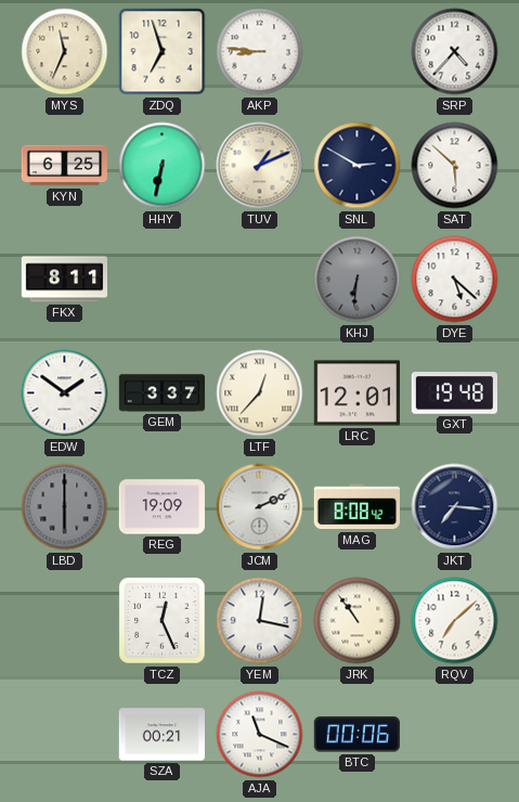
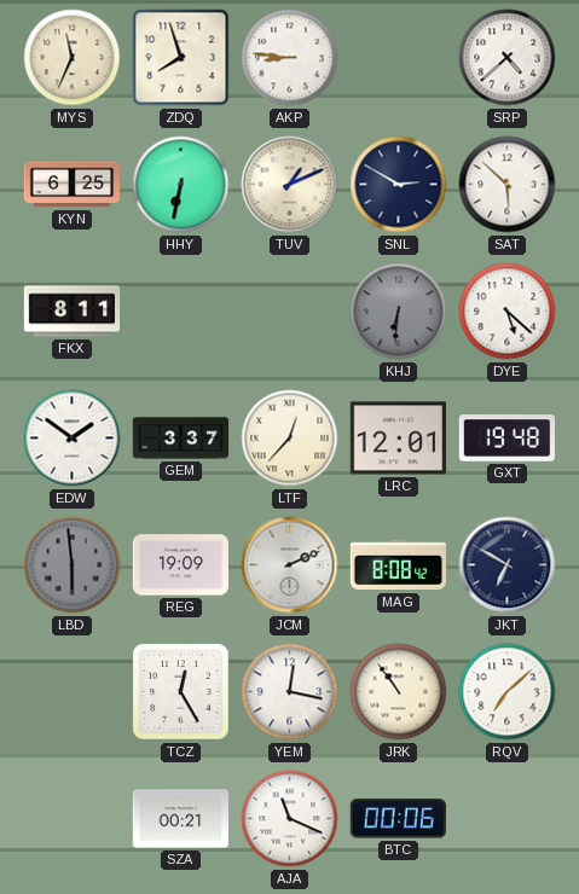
ZDQ: 6:57 -> 7:57 (181, 58)
SRP: 4:37 -> 4:38 (508, 58)
LBD: 6:00 -> 5:59 (73, 565)
JKT: 7:16 -> 6:50 (508, 565)
TCZ: 12:26 -> 12:25 (181, 692)
